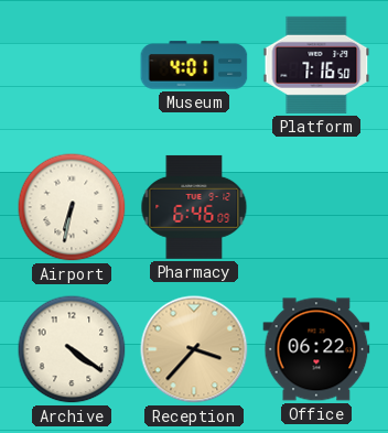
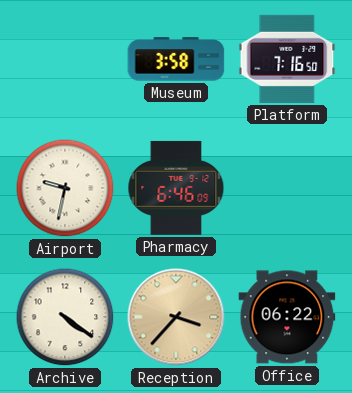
Museum: 4:01 -> 3:58 (176, 59)
Airport: 6:32 -> 9:32 (65, 188)
